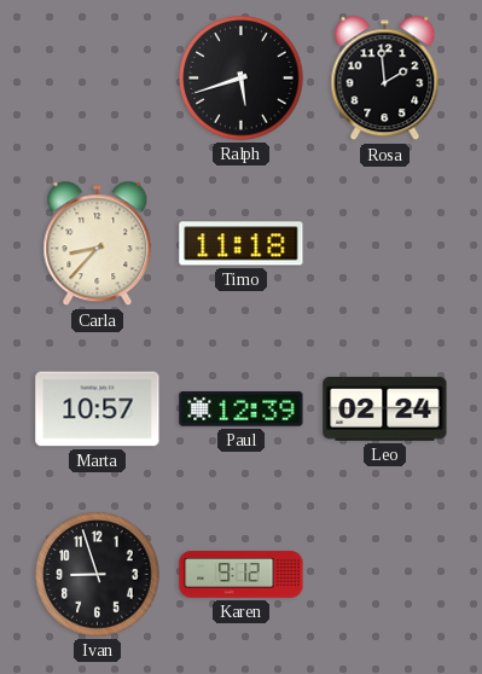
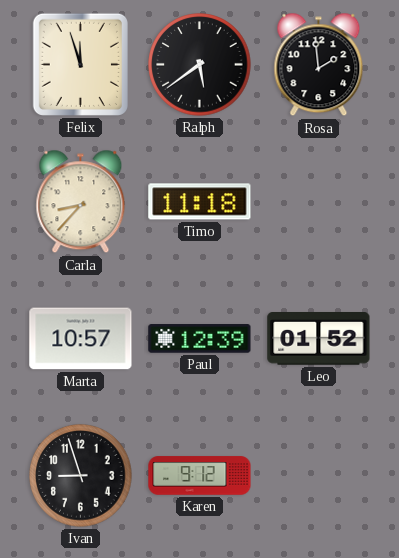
Felix: none -> 11:57 (80, 64)
Ralph: 5:42 -> 5:39 (200, 65)
Leo: 02:24 -> 01:52 (319, 339)
